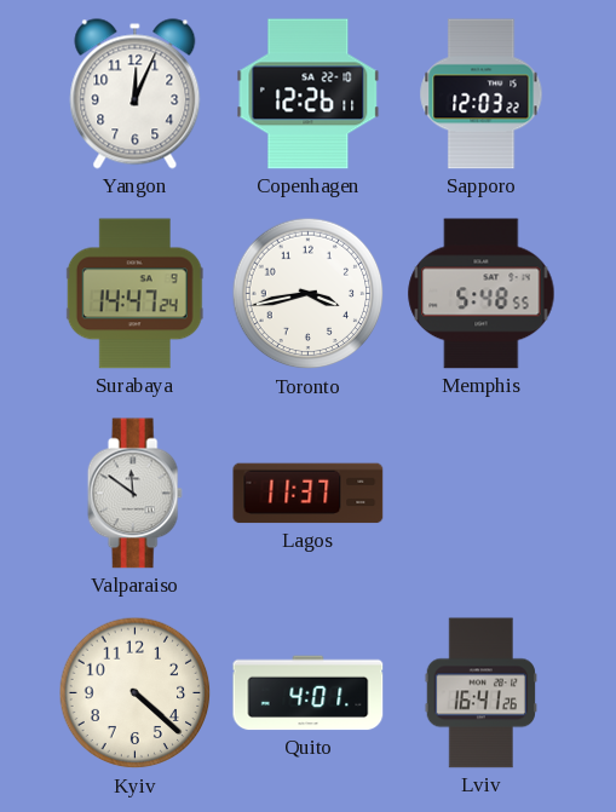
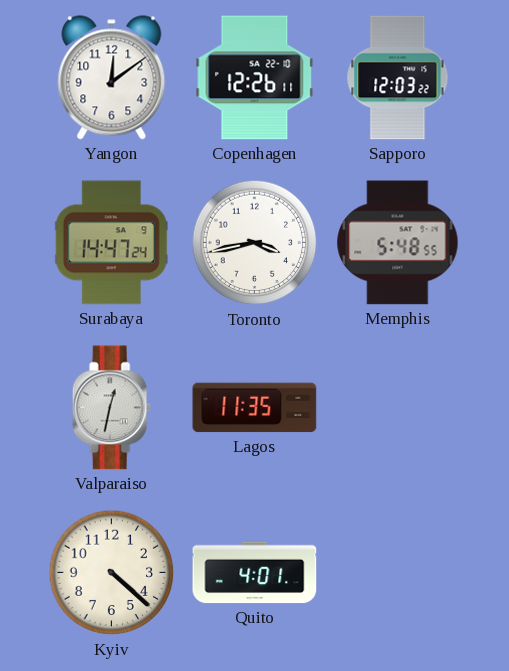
Yangon: 12:04 -> 12:09 (112, 78)
Valparaiso: 11:51 -> 12:32 (111, 408)
Lagos: 11:37 -> 11:35 (255, 408)
Lviv: 16:41 -> none (480, 693)
